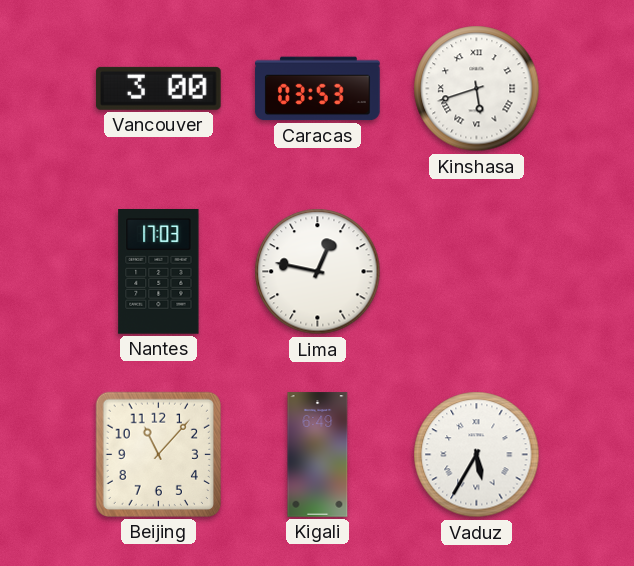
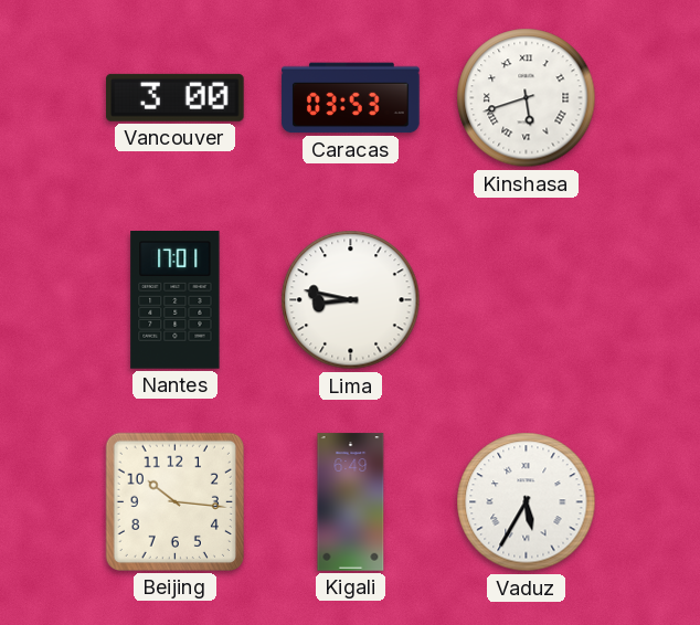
Nantes: 17:03 -> 17:01 (176, 300)
Lima: 12:47 -> 8:47 (351, 300)
Beijing: 11:07 -> 10:16 (174, 501)
